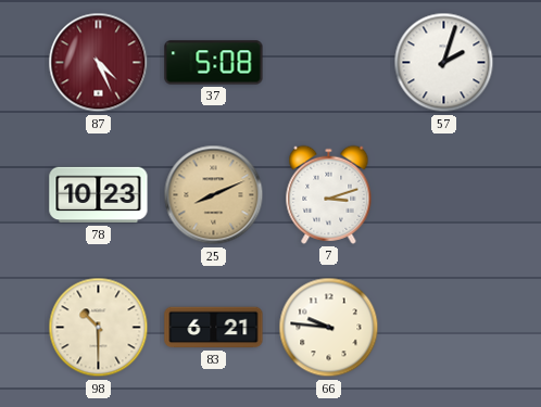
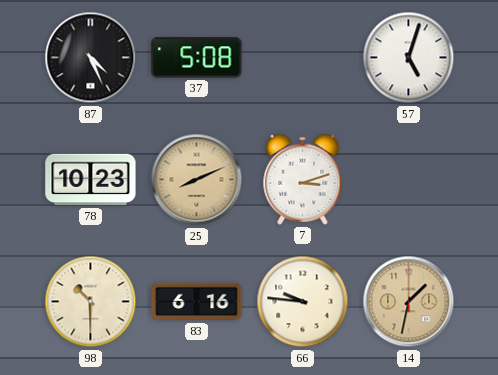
87 dial: burgundy -> black (91, 58)
57: 2:03 -> 5:03 (409, 58)
83: 6:21 -> 6:16 (197, 302)
14: none -> 1:32 (409, 302)
